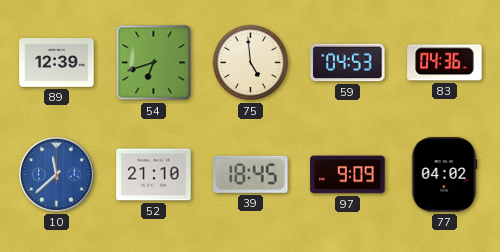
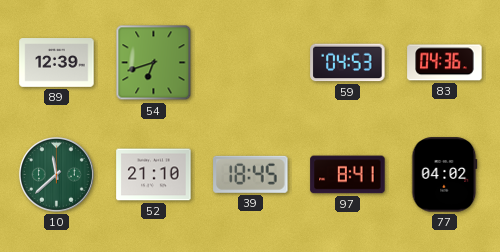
75: 4:59 -> none (251, 63)
10 dial: blue -> green (56, 174)
97: 9:09 -> 8:41 (348, 175)
